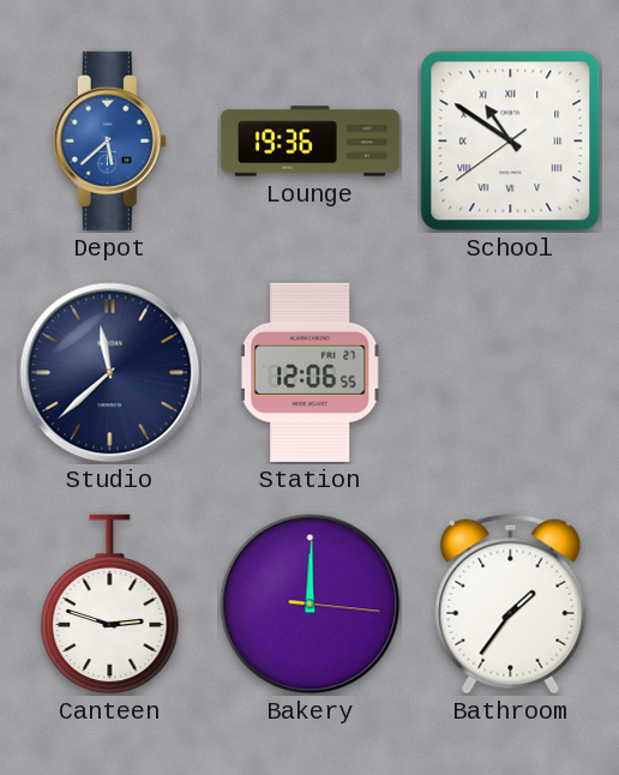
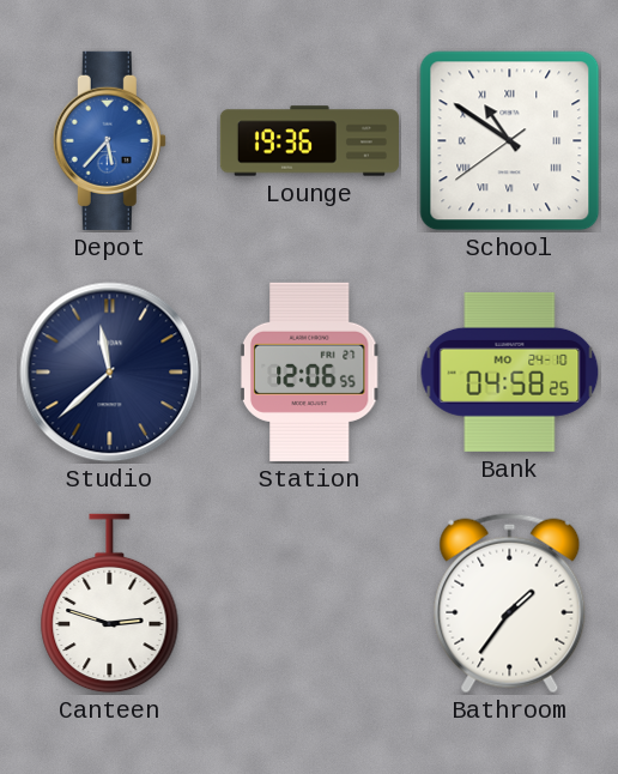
Depot: 5:38 -> 5:37 (109, 140)
Bank: none -> 04:58 (510, 371)
Bakery: 12:00 -> none (311, 605)
